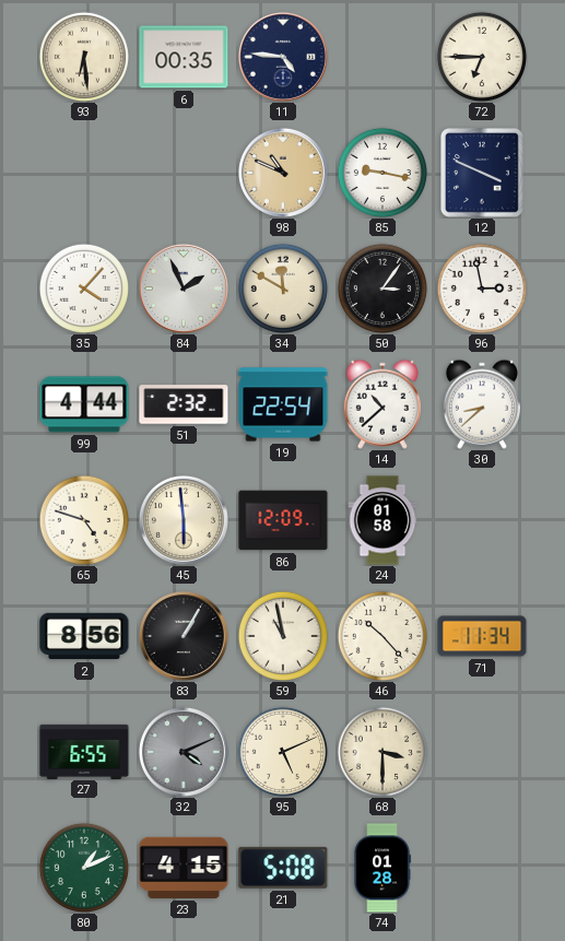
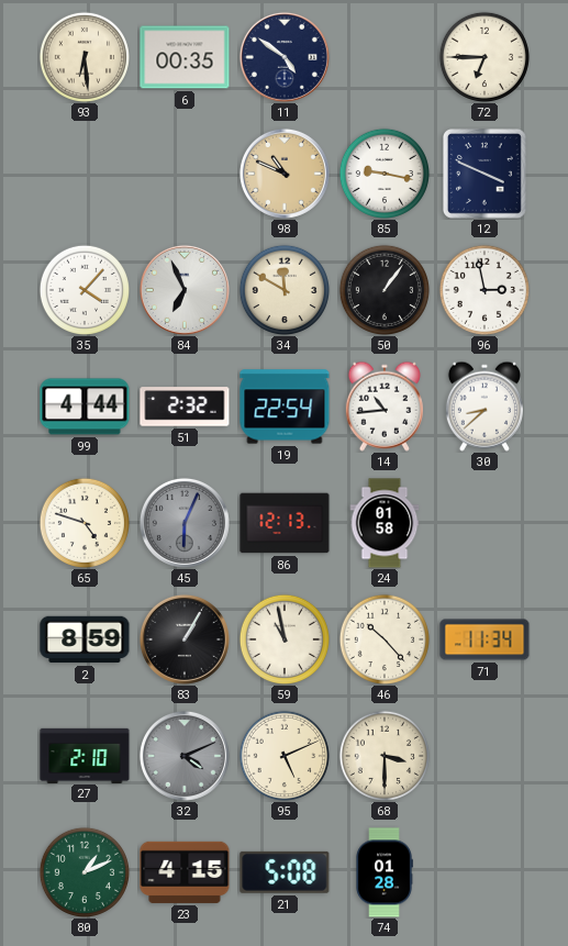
11: 4:46 -> 4:51 (285, 57)
84: 1:56 -> 6:56 (185, 290)
50: 3:06 -> 1:06 (383, 289)
14: 10:38 -> 10:44 (385, 407)
45: 5:59 -> 6:04 (185, 523)
45 dial: cream -> grey (185, 523)
86: 12:09 -> 12:13 (285, 523)
2: 8:56 -> 8:59 (85, 639)
27: 6:55 -> 2:10 (85, 755)
